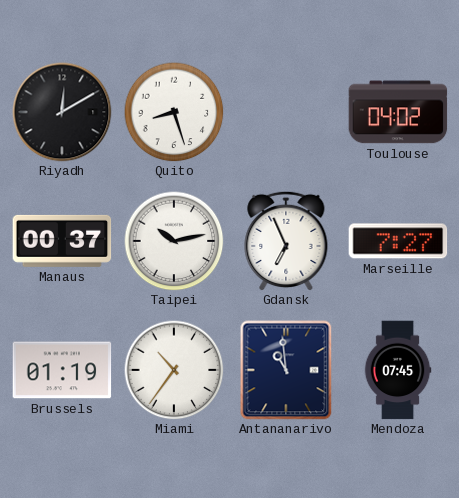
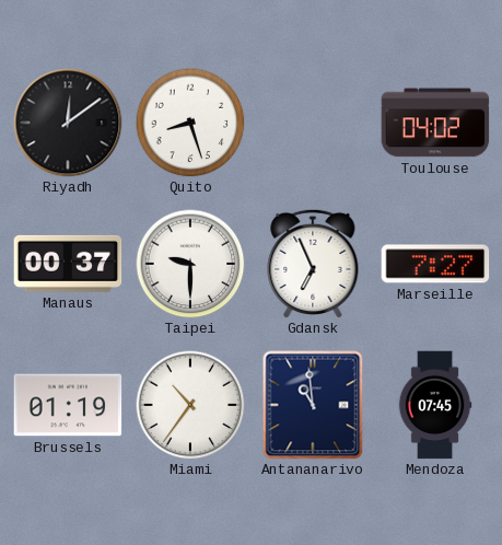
Riyadh: 12:10 -> 12:09 (68, 123)
Taipei: 10:13 -> 9:30 (190, 264)
